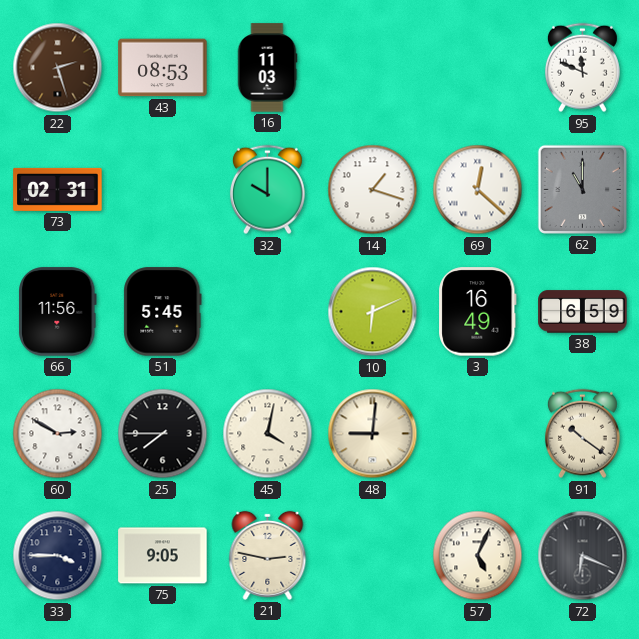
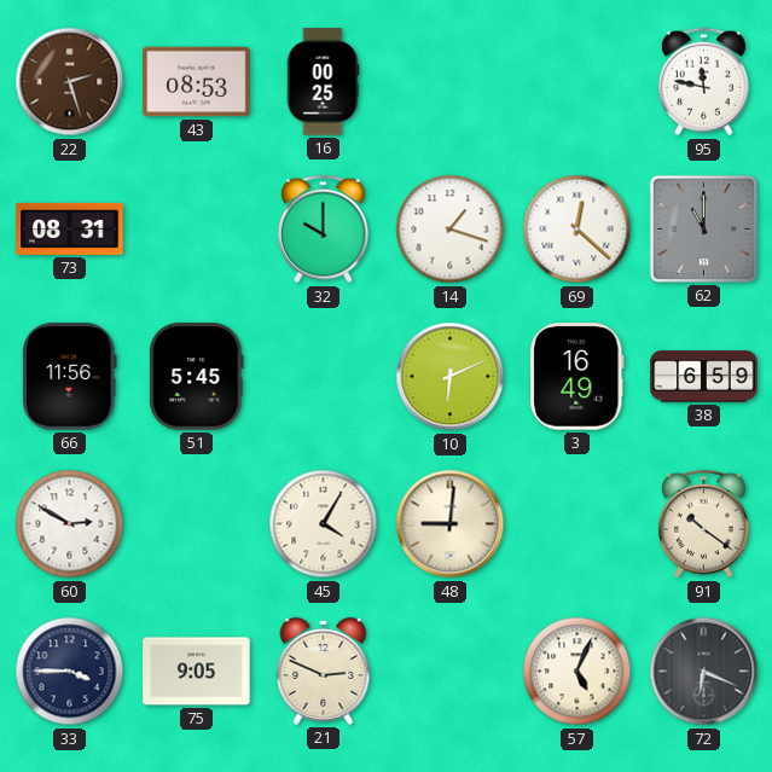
16: 11:03 -> 00:25 (323, 82)
95: 11:49 -> 11:47 (703, 82)
73: 02:31 -> 08:31 (70, 228)
25: 7:45 -> none (163, 434)
45: 4:02 -> 4:05 (324, 524)
21: 2:47 -> 2:49 (324, 671)
